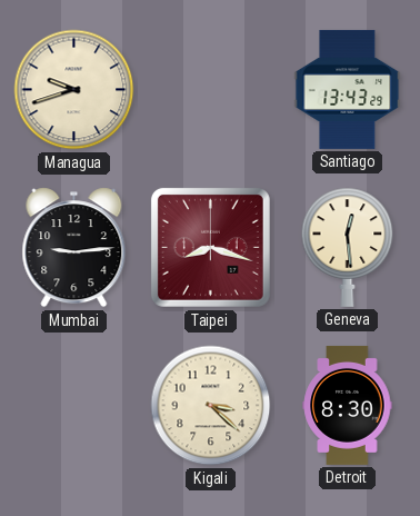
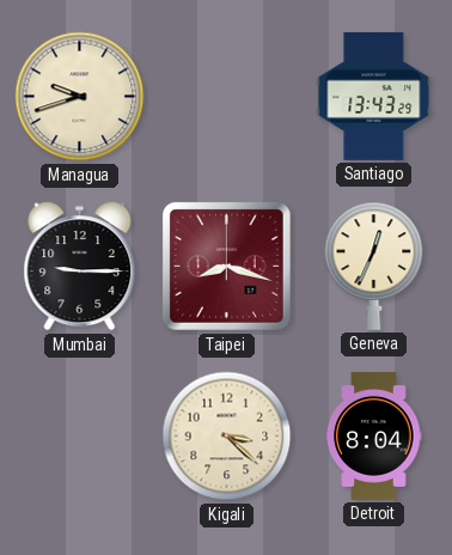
Mumbai: 9:14 -> 9:15 (80, 267)
Geneva: 12:29 -> 12:34 (374, 266)
Detroit: 8:30 -> 8:04 (374, 435)
